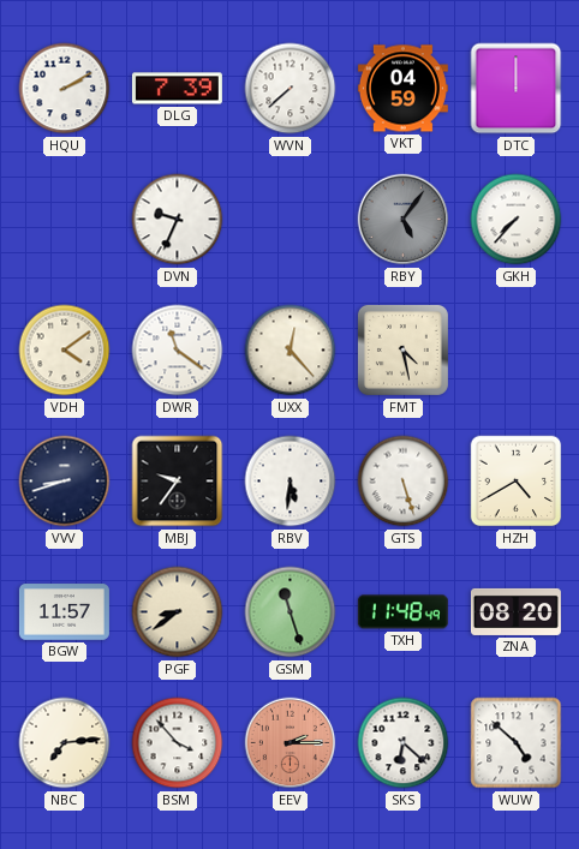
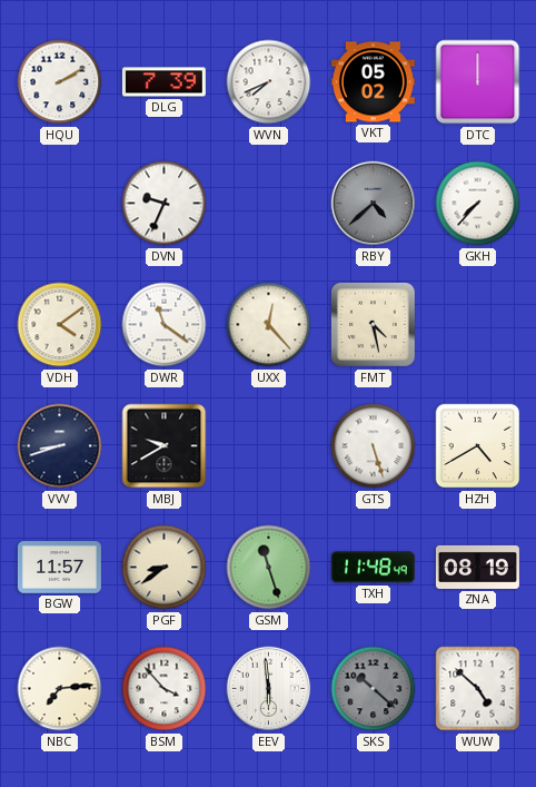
WVN: 7:38 -> 7:41 (269, 82)
VKT: 04:59 -> 05:02 (373, 82)
RBY: 5:06 -> 4:38 (374, 204)
MBJ: 9:36 -> 9:40 (165, 446)
RBV: 5:31 -> none (291, 482)
ZNA: 08:20 -> 08:19 (477, 567)
EEV: 2:15 -> 5:59 (269, 689)
EEV dial: salmon -> white (269, 689)
SKS: 6:22 -> 10:22 (374, 689)
SKS dial: white -> grey (374, 689)
